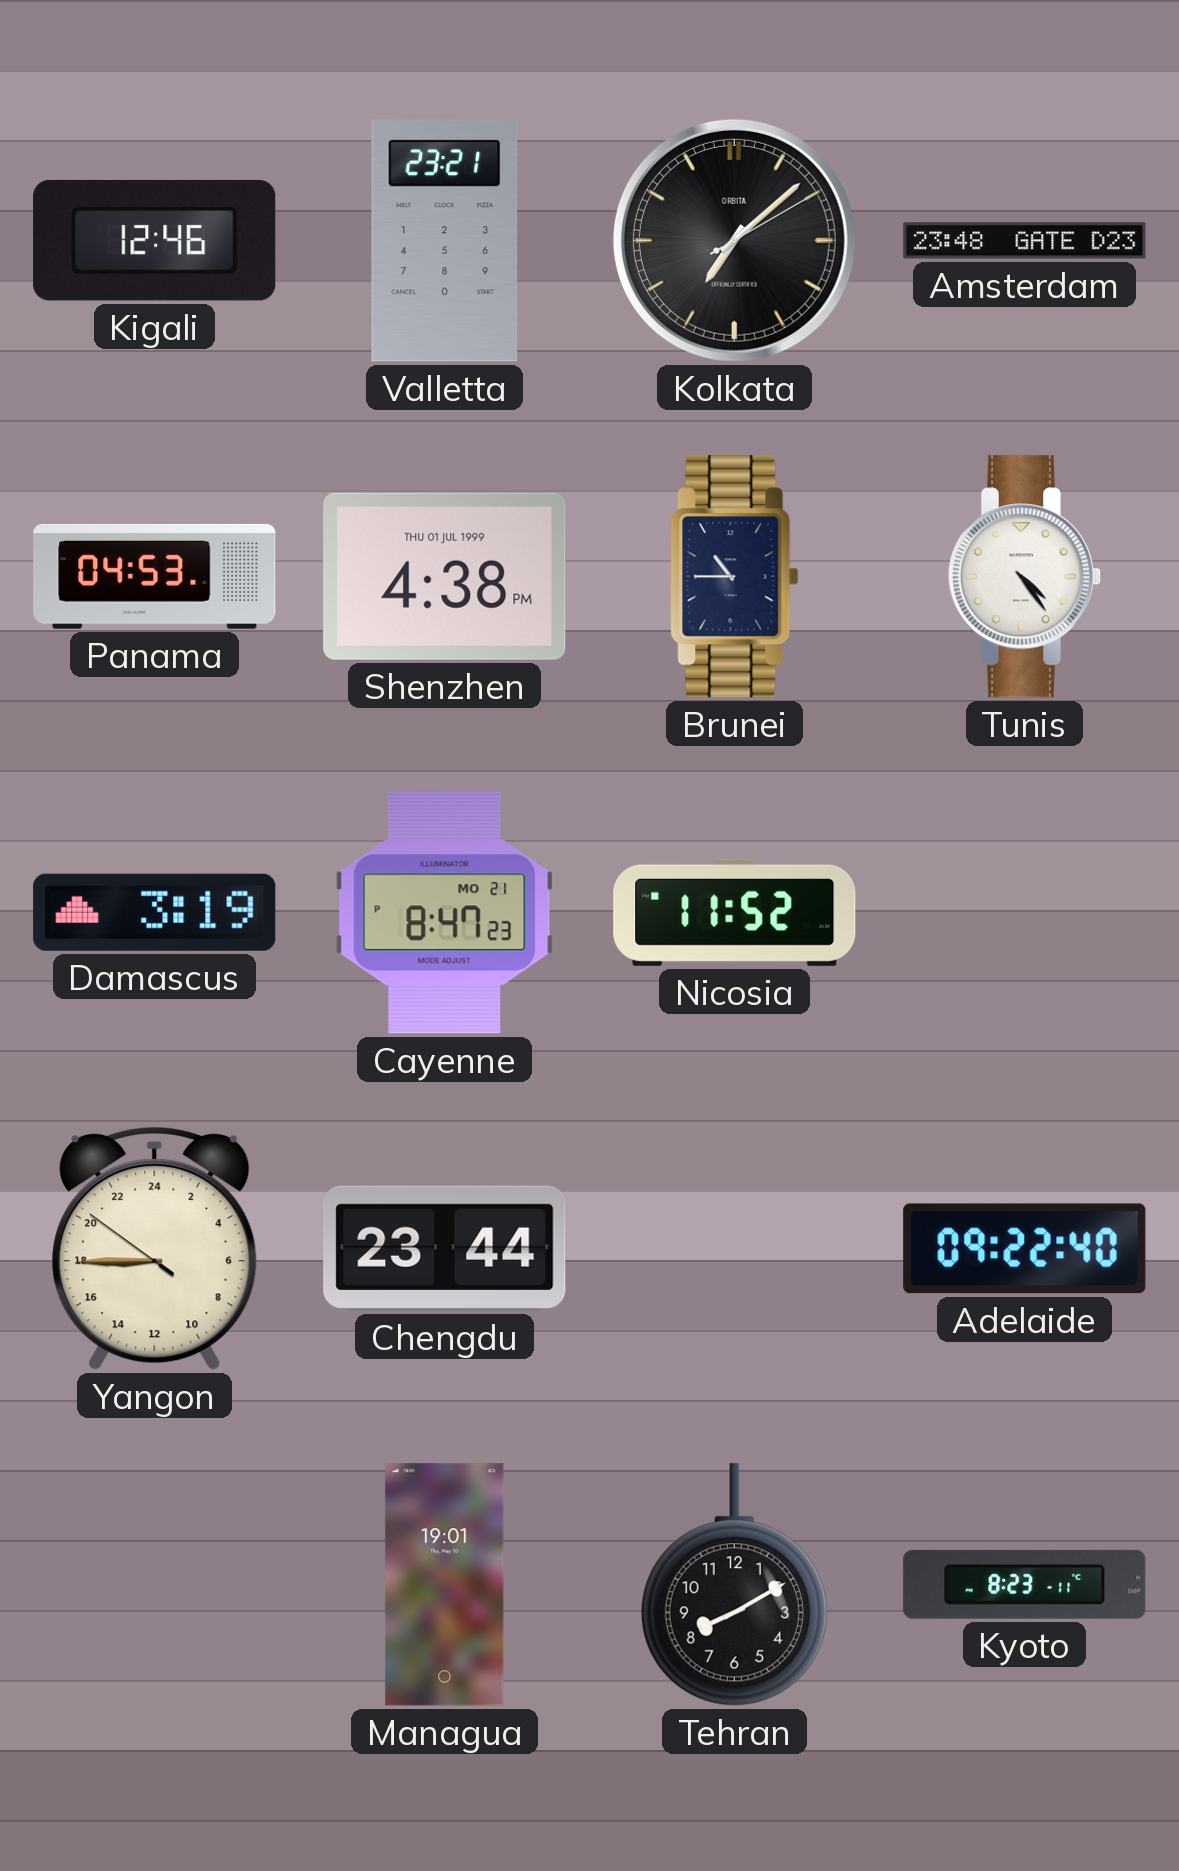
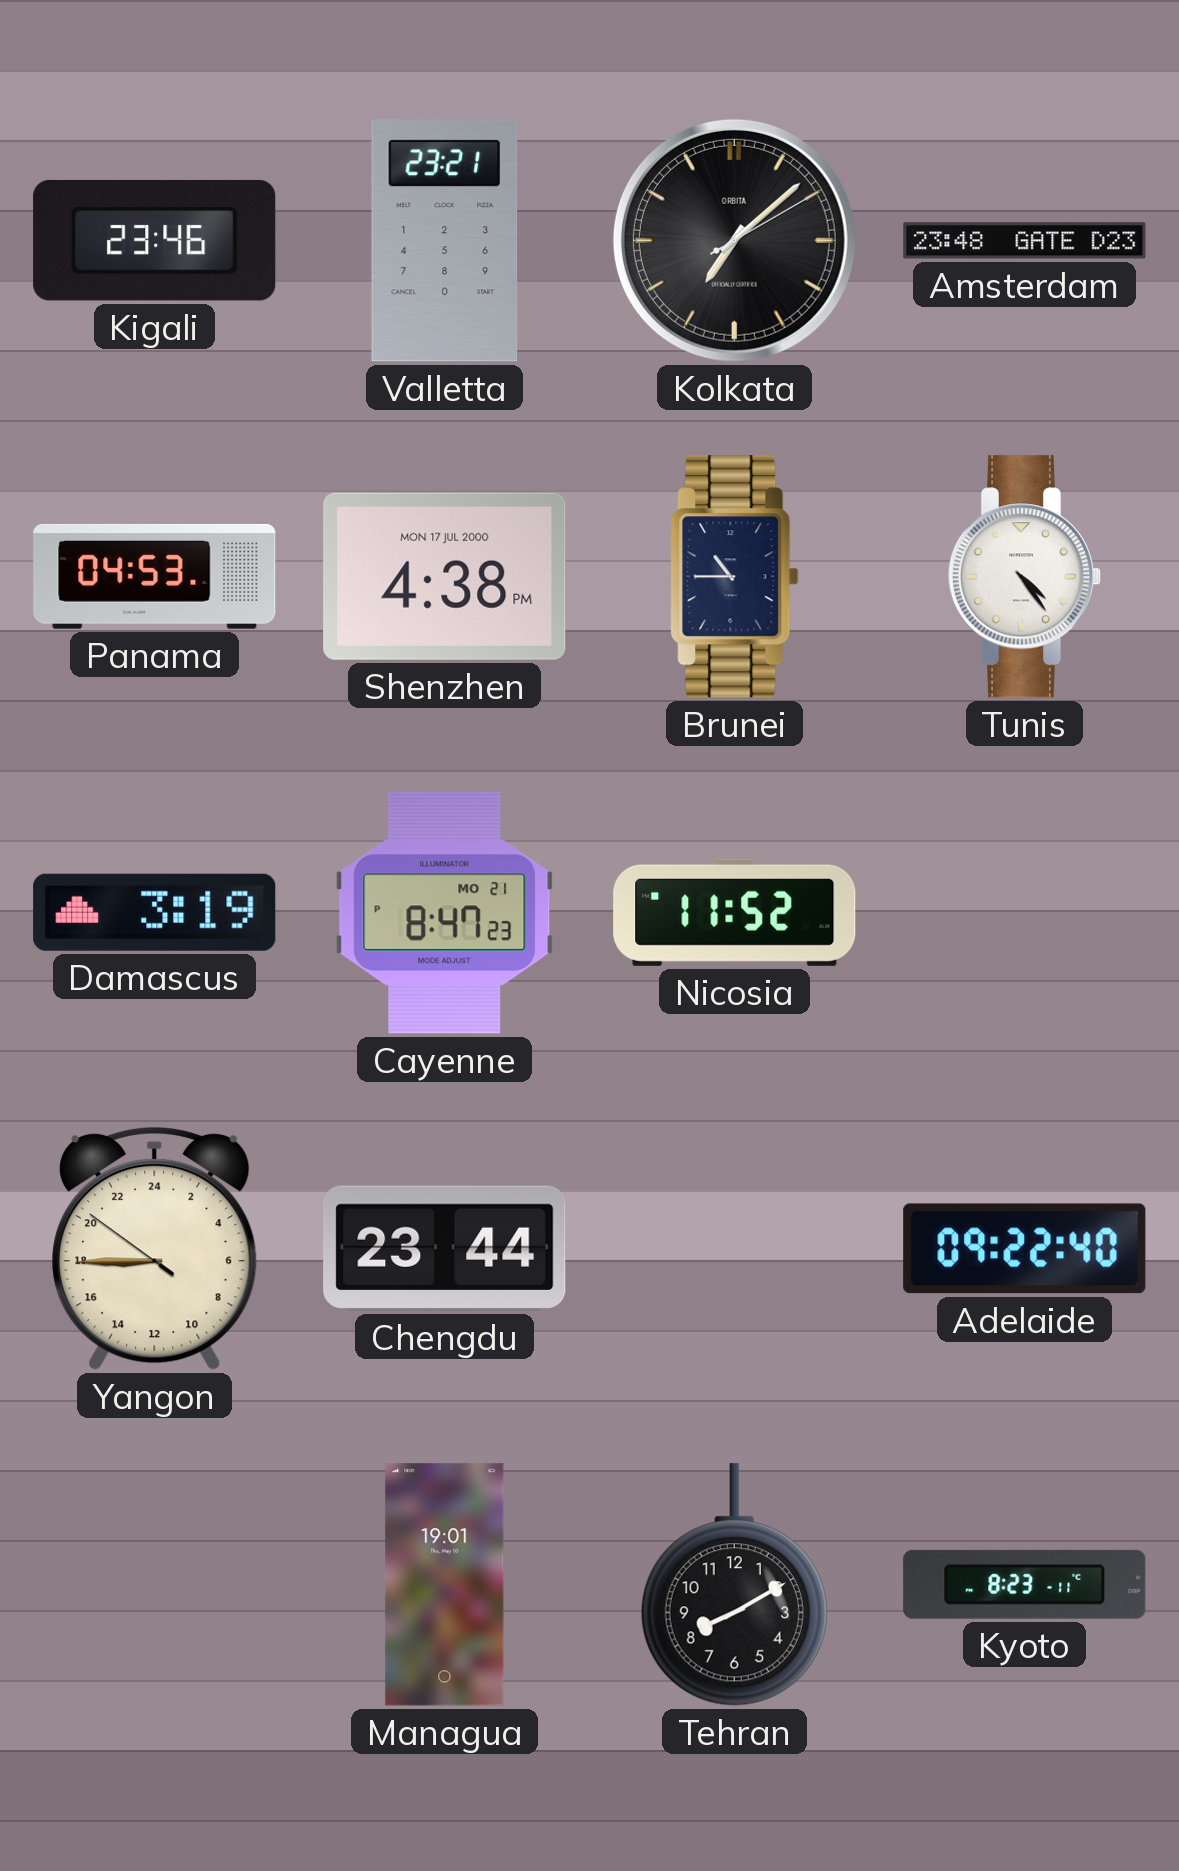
Kigali: 12:46 -> 23:46 (155, 240)
Shenzhen date: THU 01 JUL 1999 -> MON 17 JUL 2000 (445, 576)
